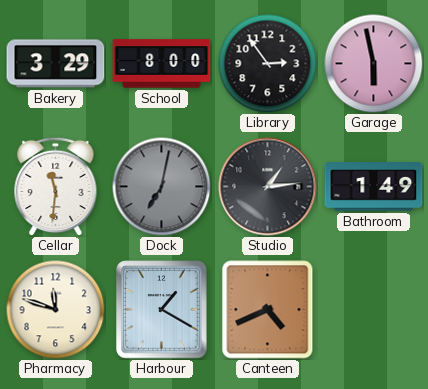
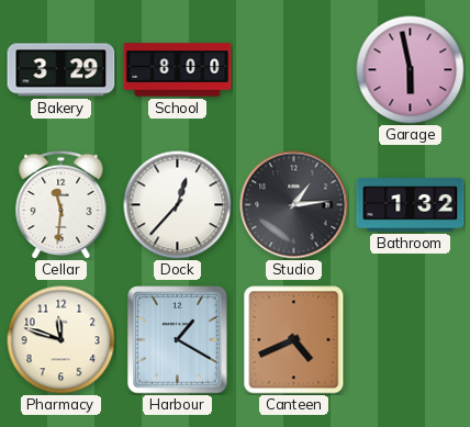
Library: 2:54 -> none (268, 64)
Dock: 7:02 -> 12:37 (178, 205)
Dock dial: grey -> white (178, 205)
Bathroom: 1:49 -> 1:32 (411, 205)
